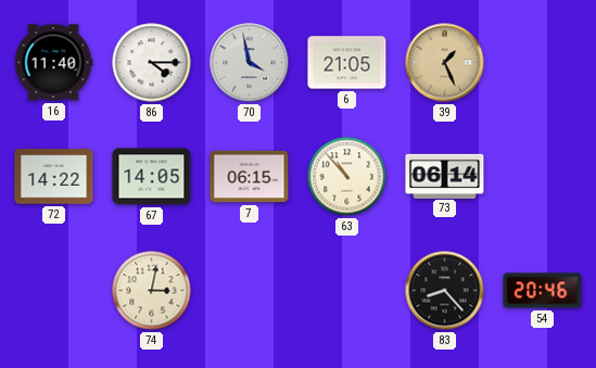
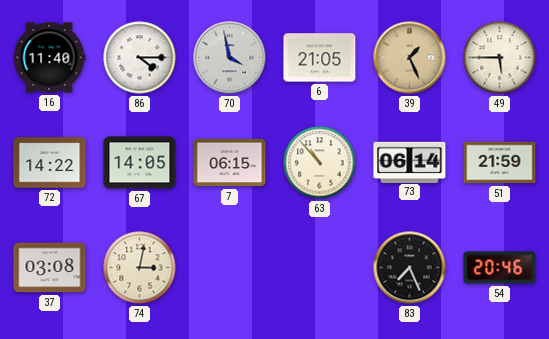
49: none -> 5:45 (500, 58)
51: none -> 21:59 (500, 163)
37: none -> 03:08 (50, 268)
83: 8:23 -> 7:26 (410, 268)
